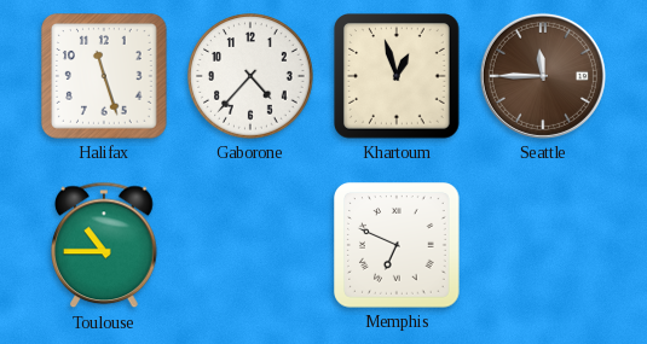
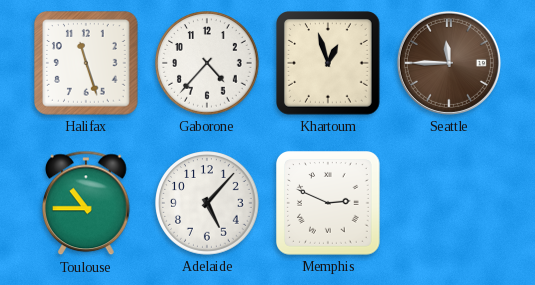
Adelaide: none -> 5:07 (207, 203)
Memphis: 6:49 -> 2:49 (328, 203)
